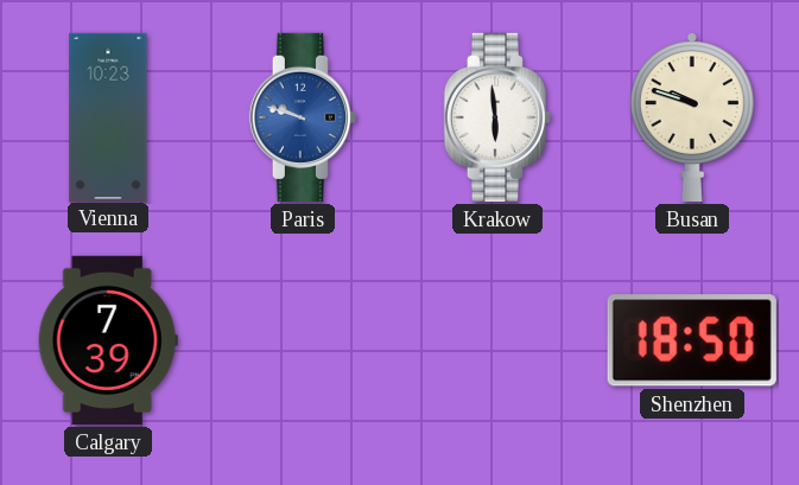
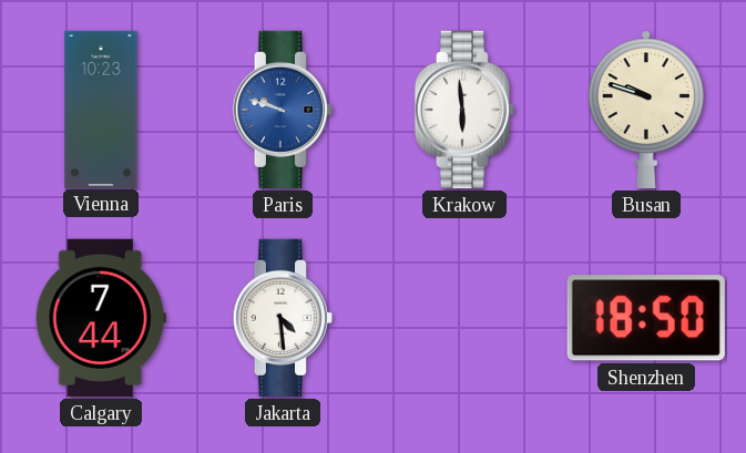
Calgary: 7:39 -> 7:44 (101, 318)
Jakarta: none -> 4:29 (282, 318)
